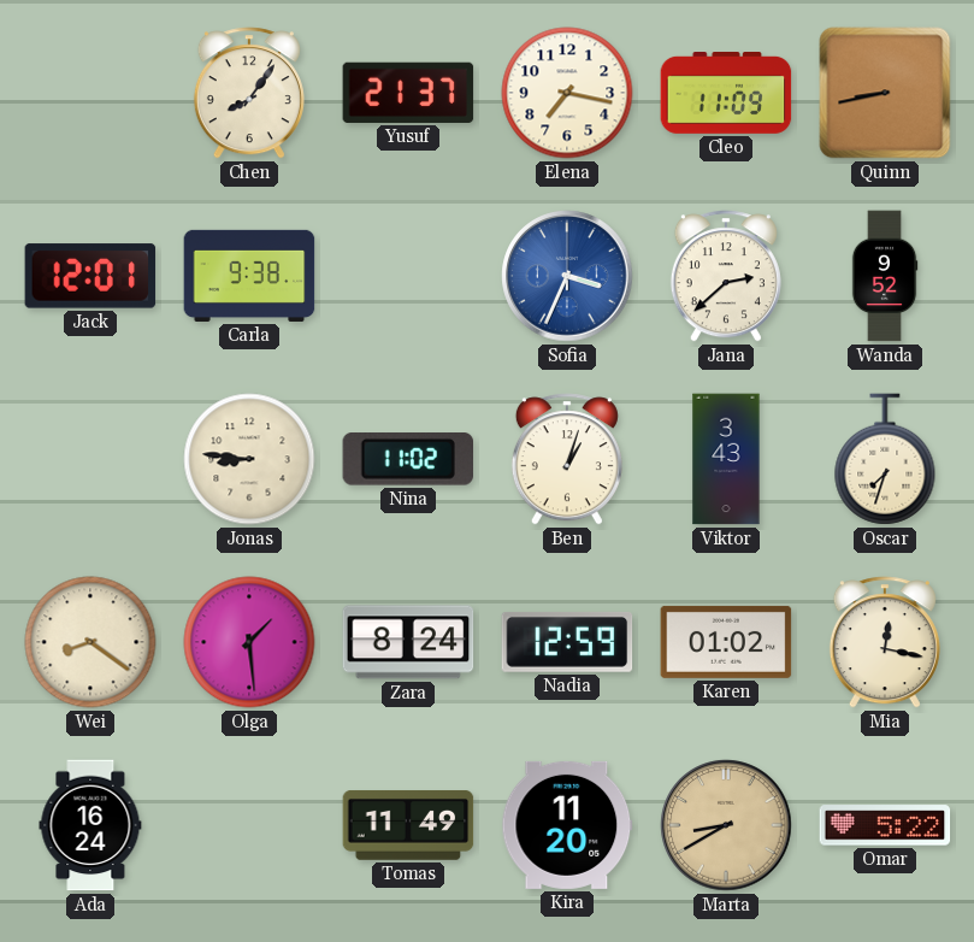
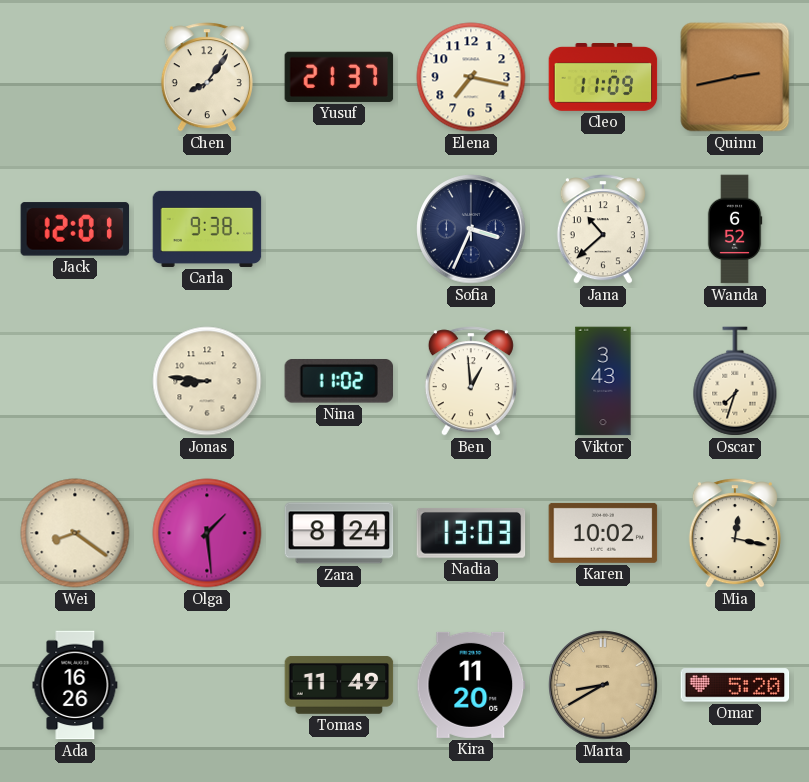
Quinn: 8:43 -> 2:43 (735, 77)
Sofia dial: blue -> navy (471, 229)
Jana: 2:38 -> 10:38 (603, 229)
Wanda: 9:52 -> 6:52 (735, 229)
Ben: 1:03 -> 12:59 (471, 381)
Nadia: 12:59 -> 13:03 (471, 533)
Karen: 01:02 -> 10:02 (603, 533)
Ada: 16:24 -> 16:26 (75, 685)
Omar: 5:22 -> 5:20 (735, 685)
